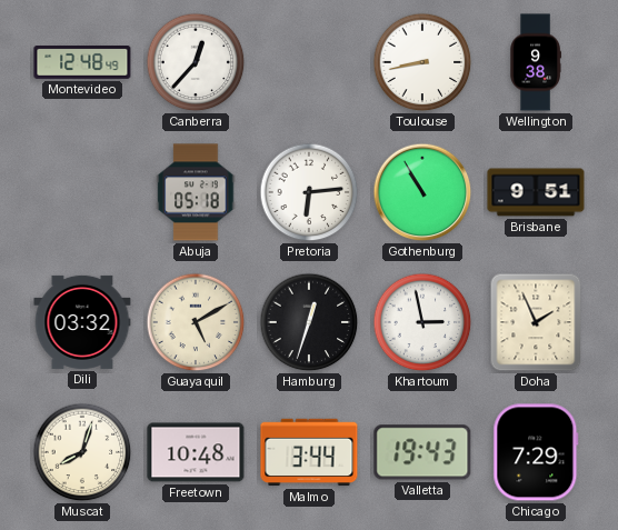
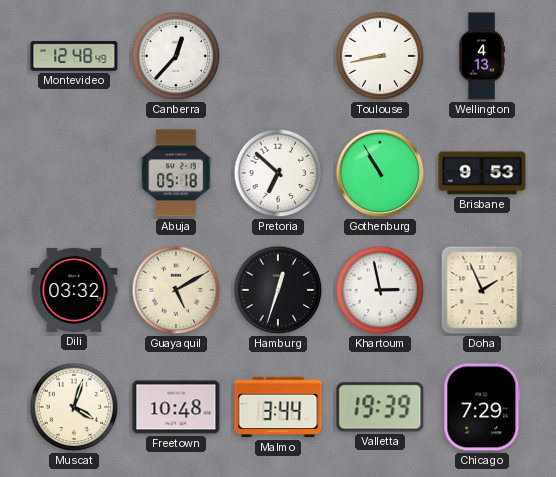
Wellington: 9:38 -> 4:13 (482, 56)
Pretoria: 6:14 -> 6:52 (278, 173)
Brisbane: 9:51 -> 9:53 (482, 173)
Muscat: 8:03 -> 4:03 (74, 407)
Valletta: 19:43 -> 19:39 (380, 407)
